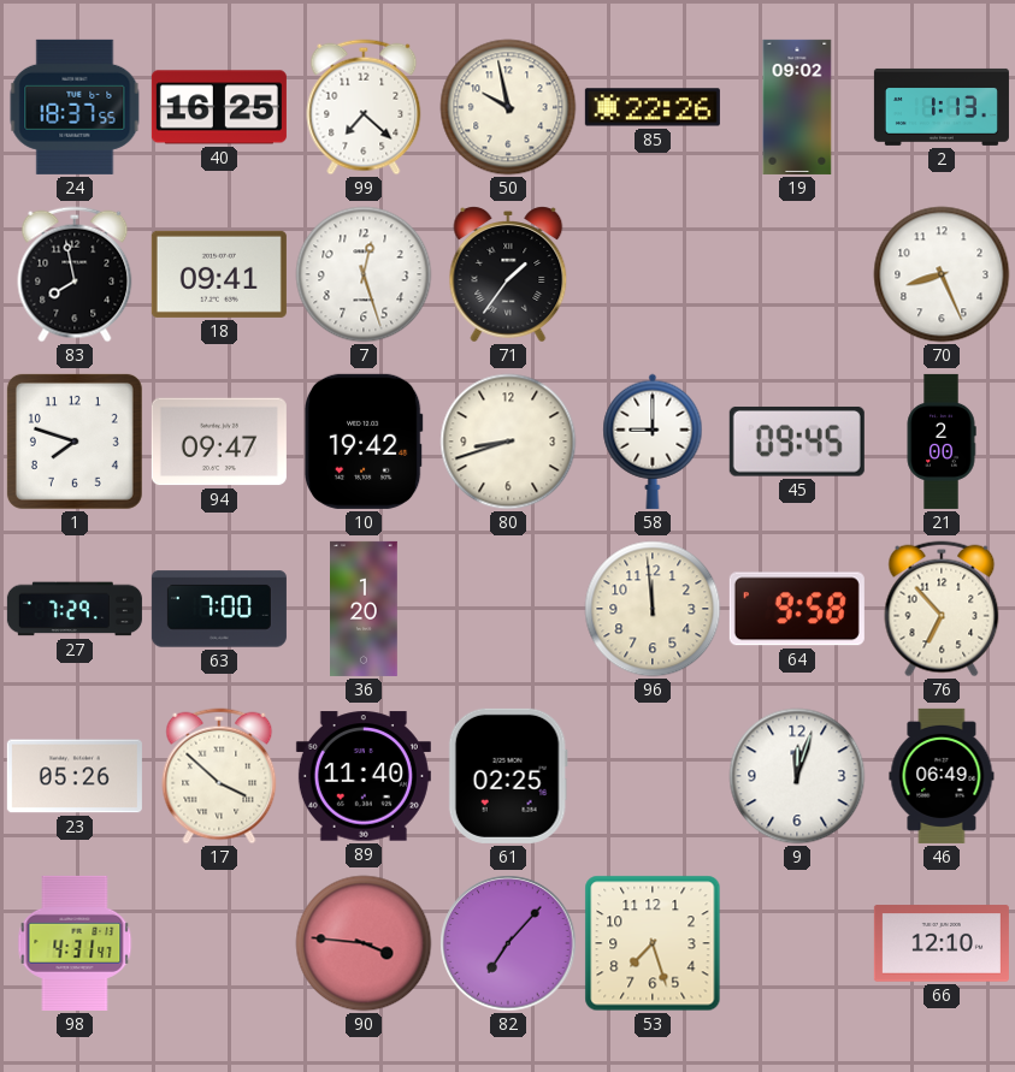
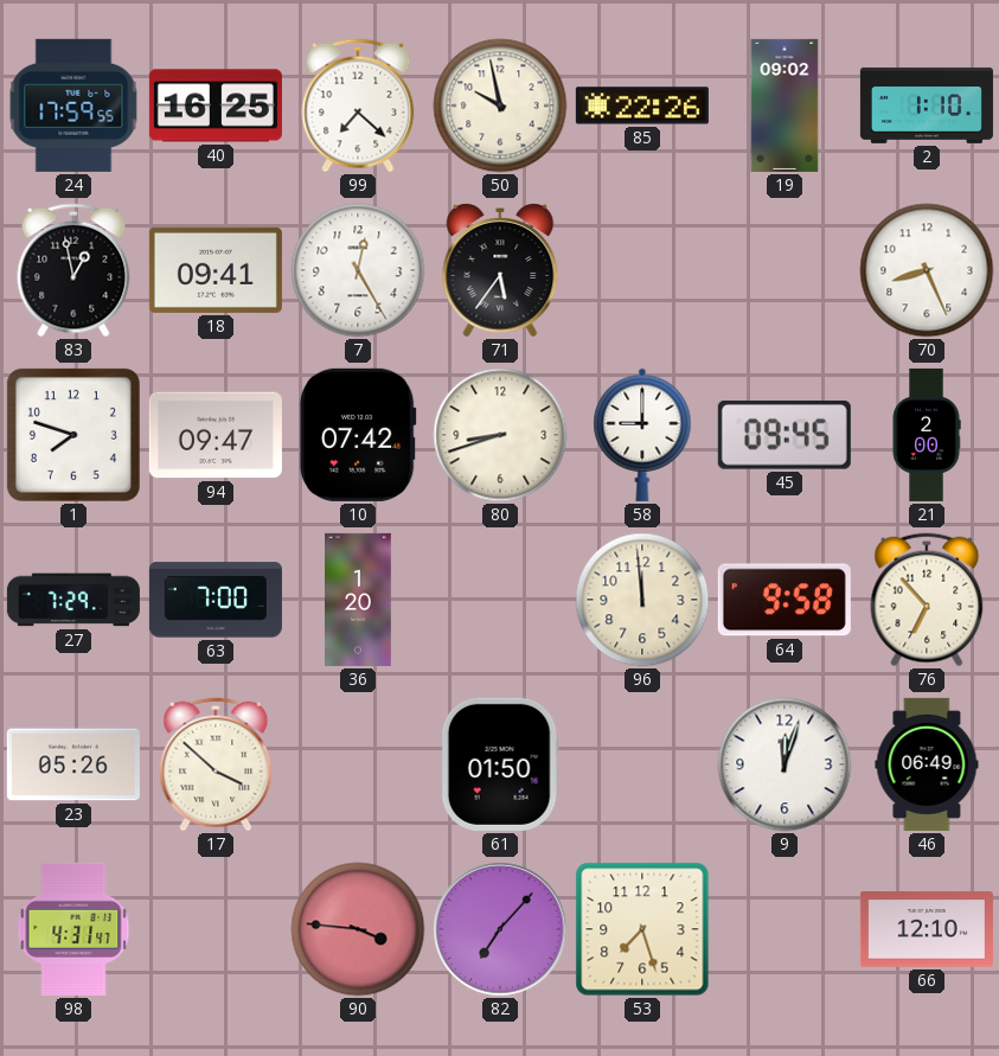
24: 18:37 -> 17:59 (73, 105)
2: 1:13 -> 1:10 (927, 105)
83: 7:58 -> 12:58 (73, 270)
7: 12:27 -> 12:25 (358, 270)
71: 1:36 -> 5:36 (500, 270)
10: 19:42 -> 07:42 (358, 435)
89: 11:40 -> none (364, 776)
61: 02:25 -> 01:50 (500, 764)
